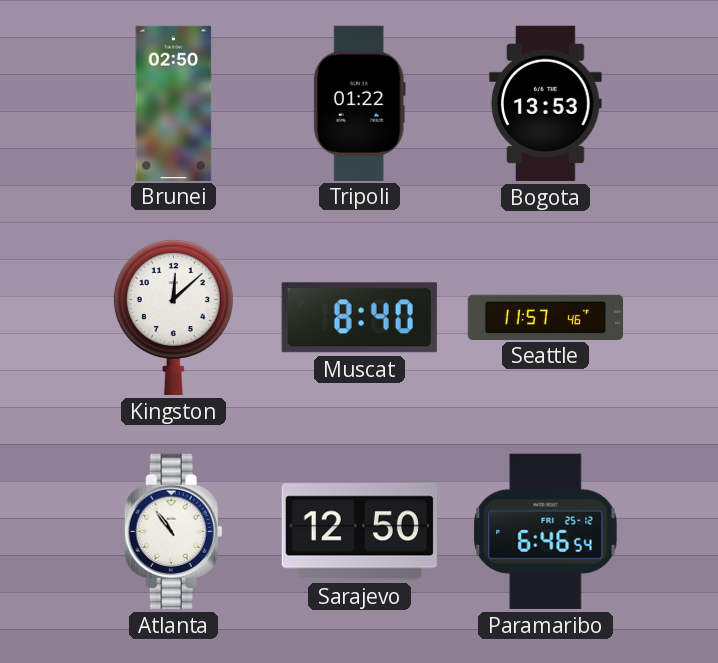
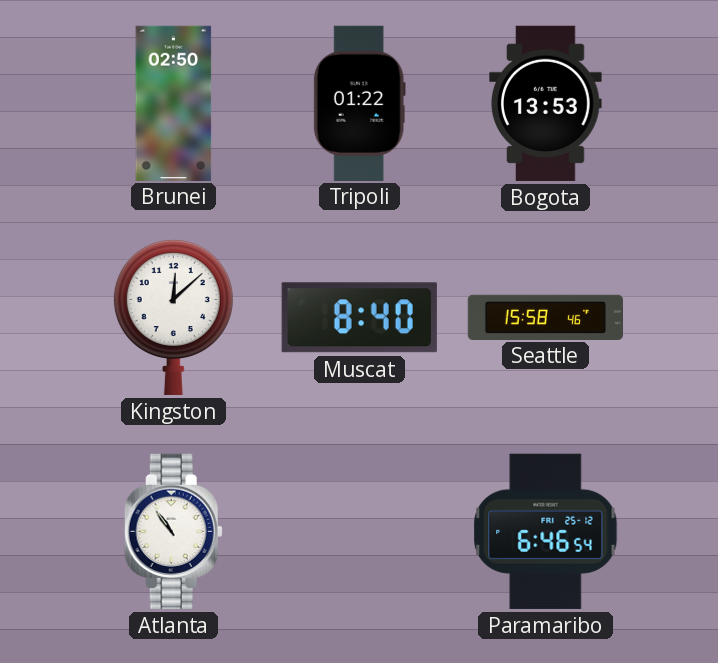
Seattle: 11:57 -> 15:58 (545, 317)
Sarajevo: 12:50 -> none (359, 532)
